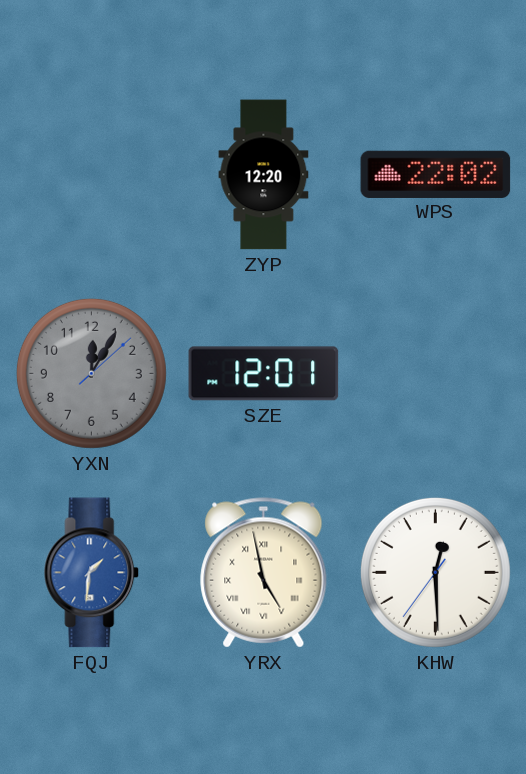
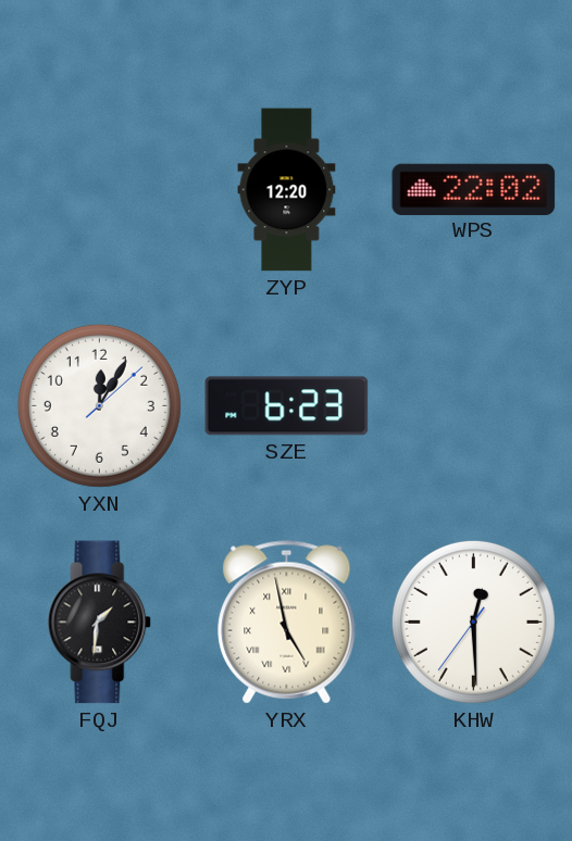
YXN dial: grey -> white (99, 405)
SZE: 12:01 -> 6:23 (287, 406)
FQJ dial: blue -> black (100, 623)
